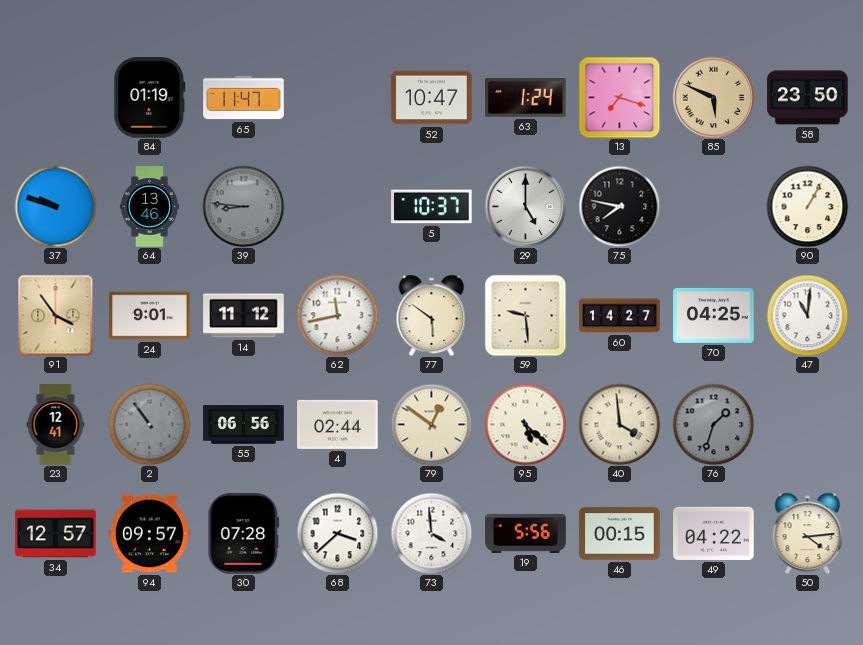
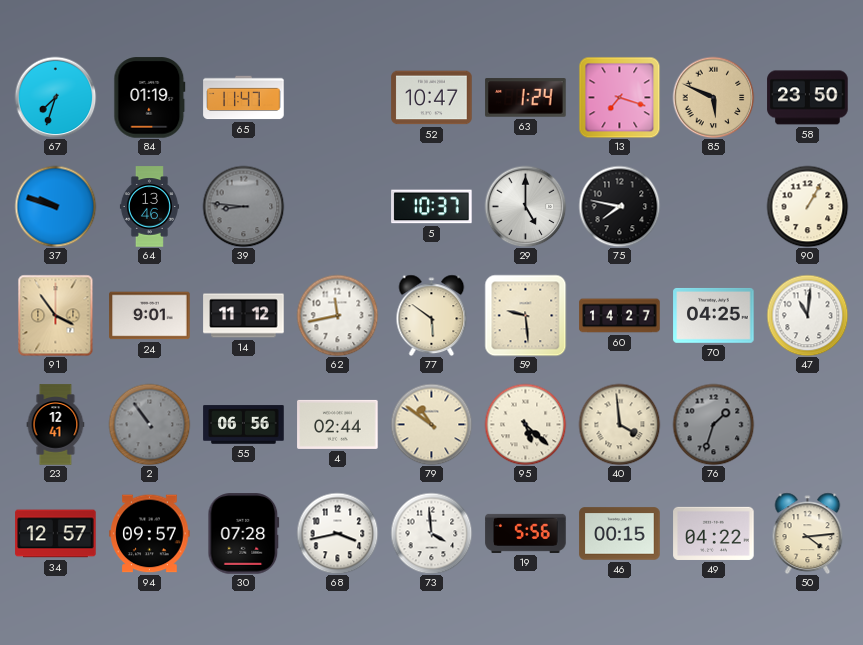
67: none -> 7:33 (55, 97)
79: 12:51 -> 10:51 (431, 424)
68: 3:38 -> 3:43 (337, 533)
